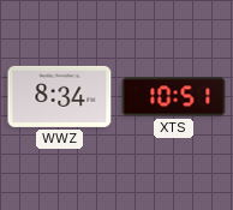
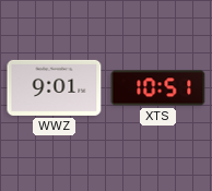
WWZ: 8:34 -> 9:01 (55, 87)
